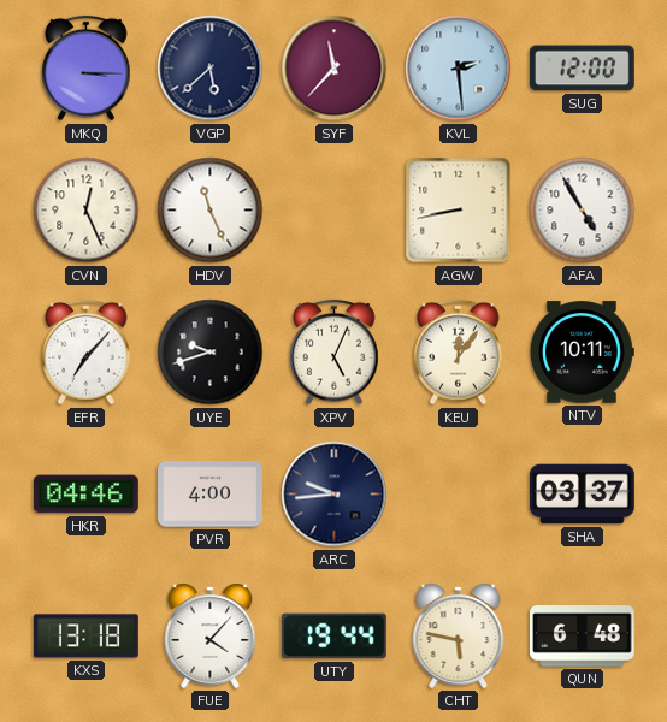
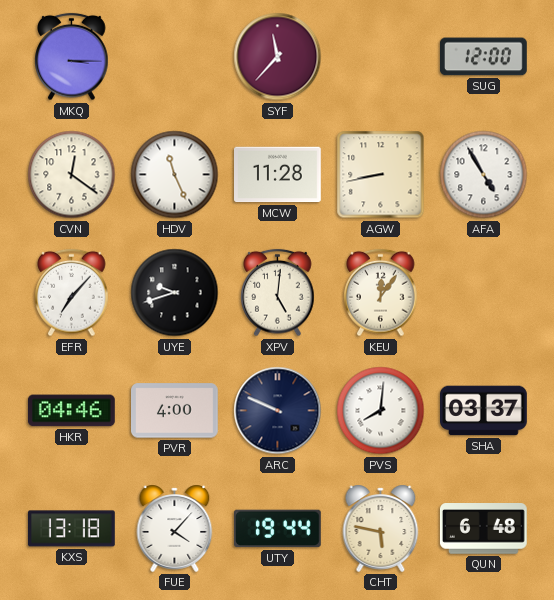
VGP: 5:38 -> none (211, 69)
KVL: 2:29 -> none (459, 69)
CVN: 12:26 -> 12:21 (72, 175)
MCW: none -> 11:28 (278, 175)
XPV: 5:04 -> 5:01 (278, 293)
NTV: 10:11 -> none (582, 353)
ARC: 9:44 -> 9:49 (278, 411)
PVS: none -> 8:01 (381, 411)
